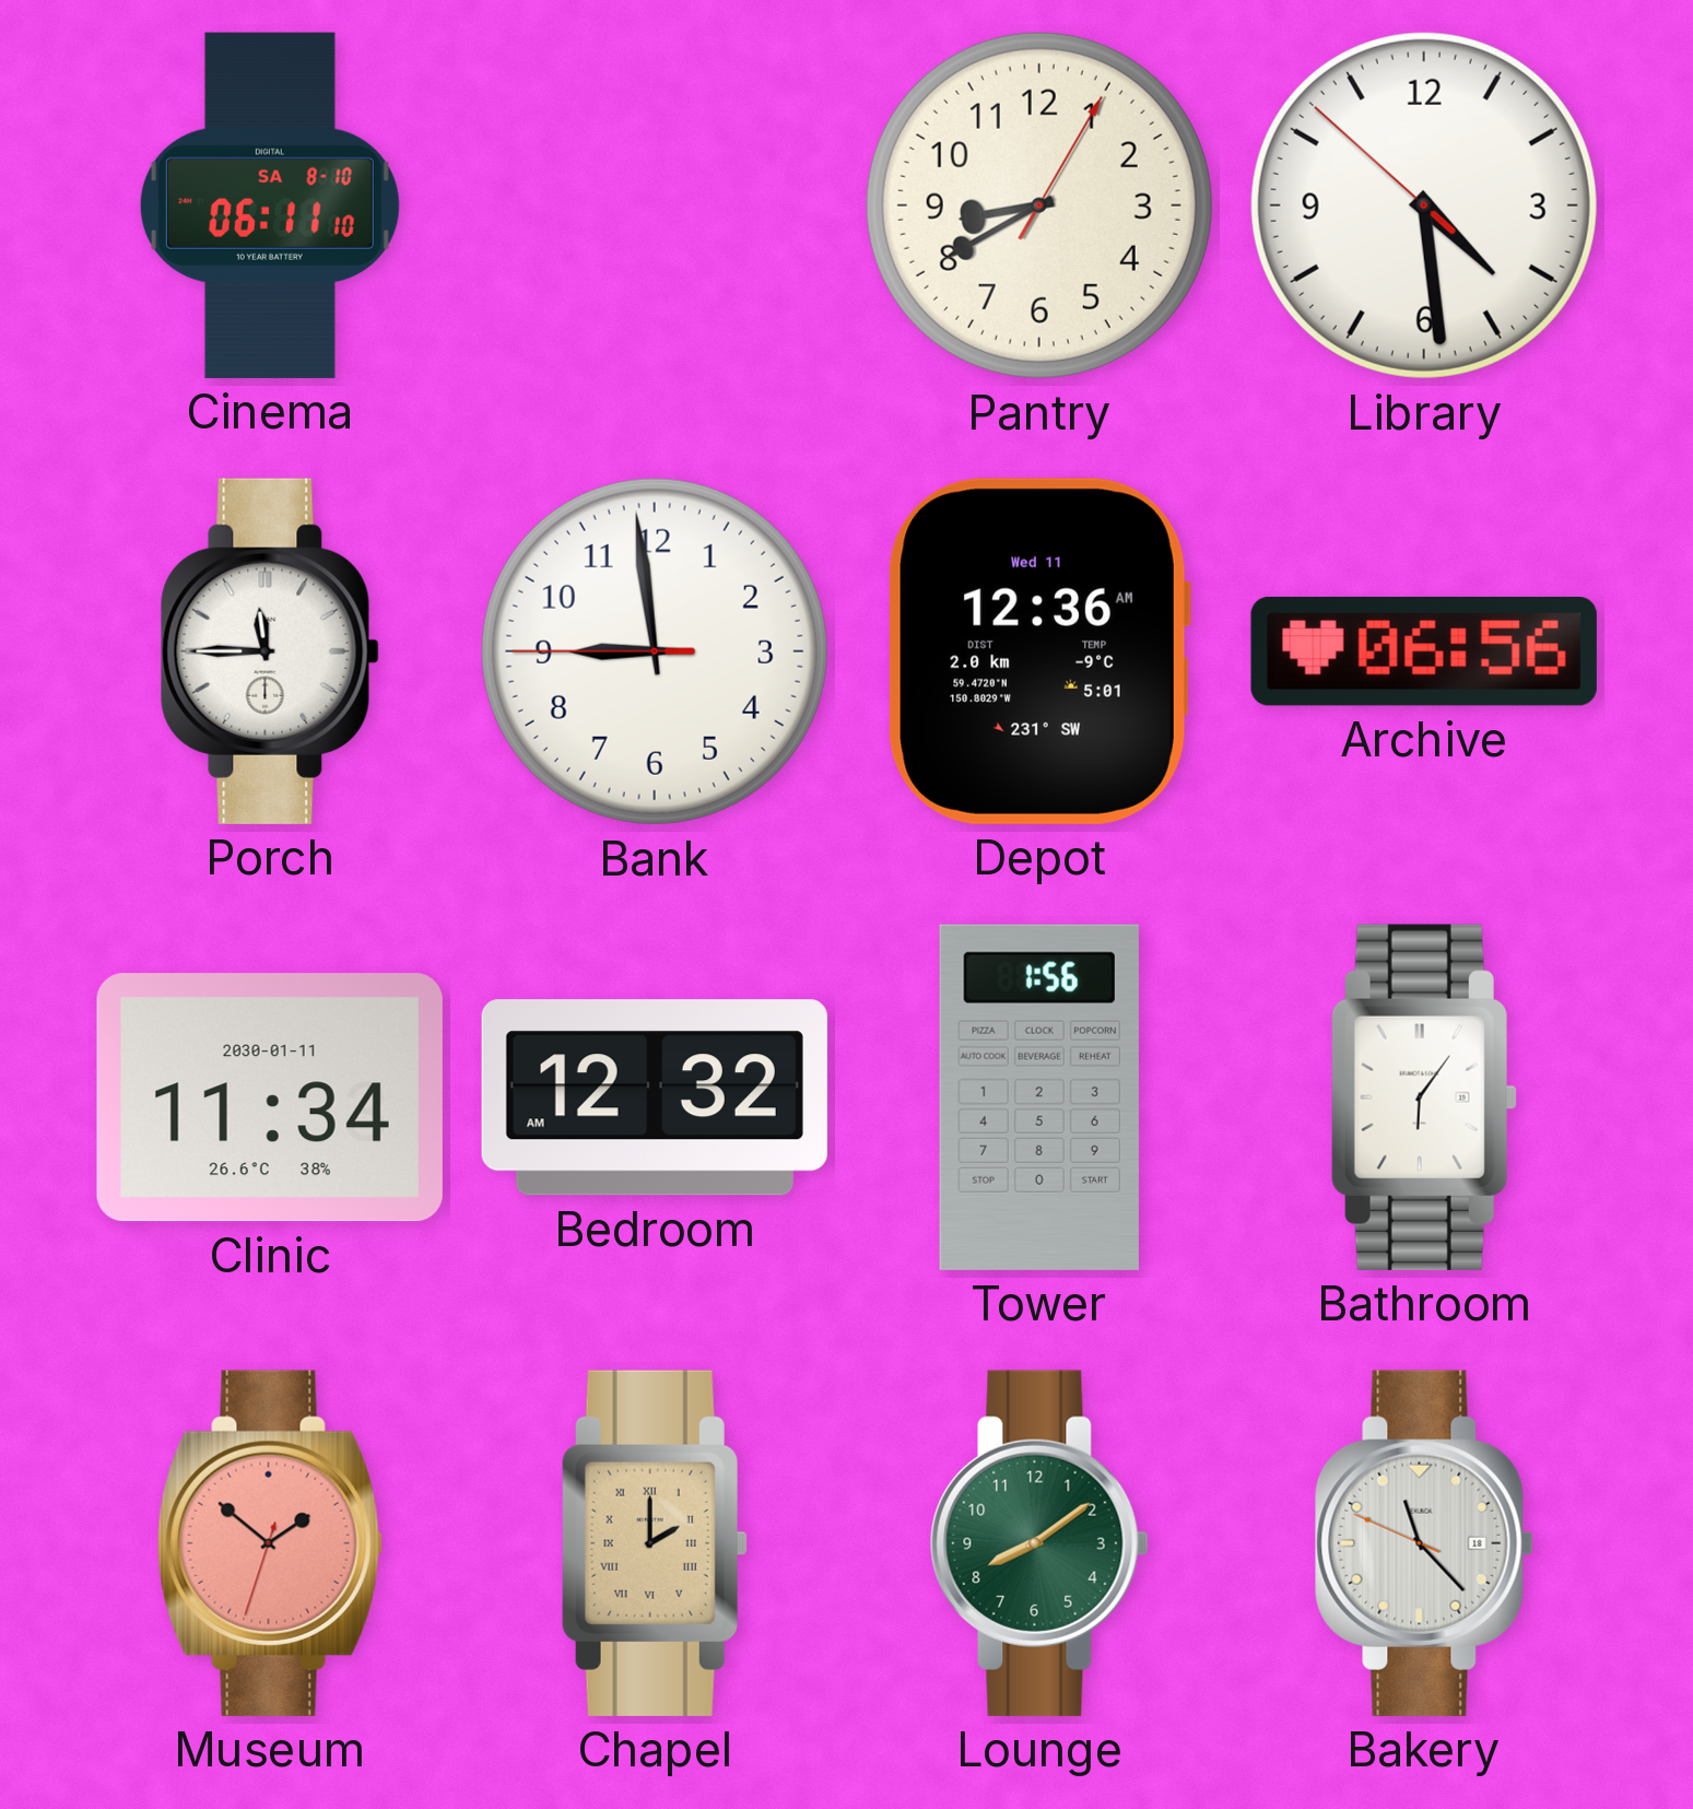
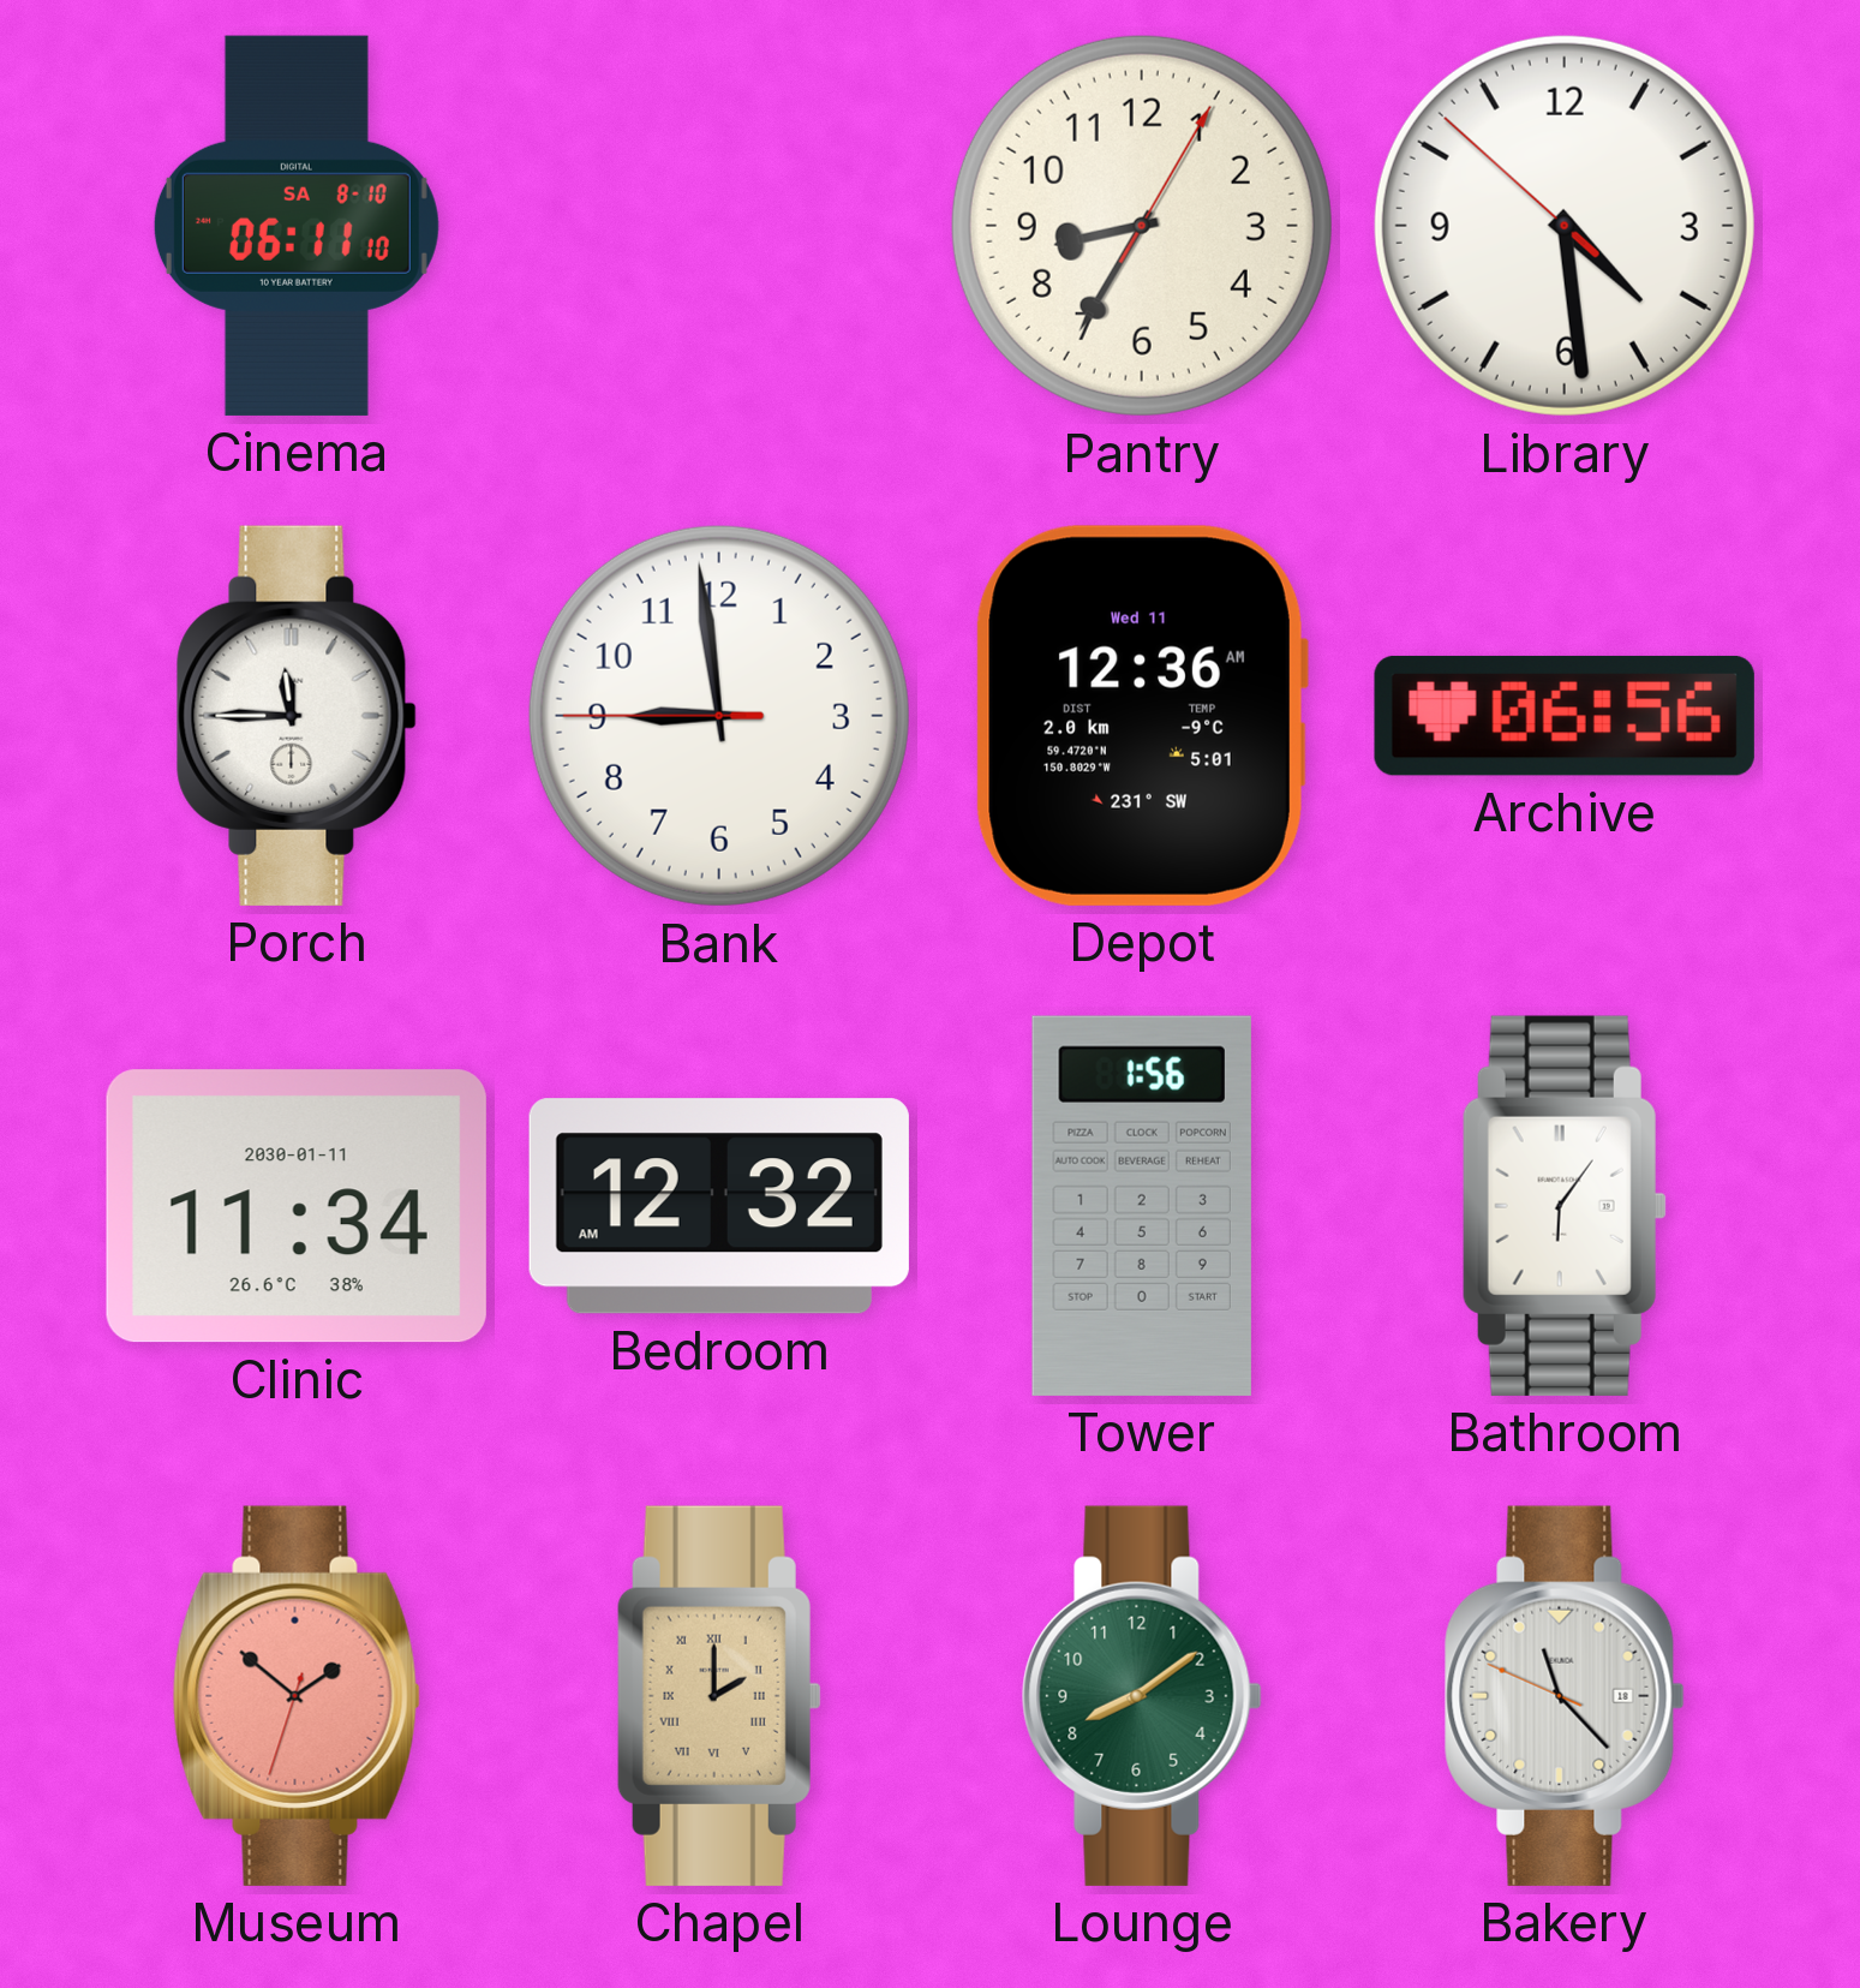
Pantry: 8:40 -> 8:35 (1142, 226)
